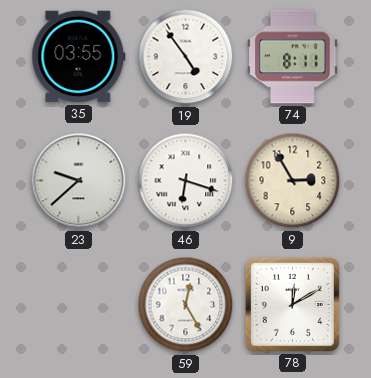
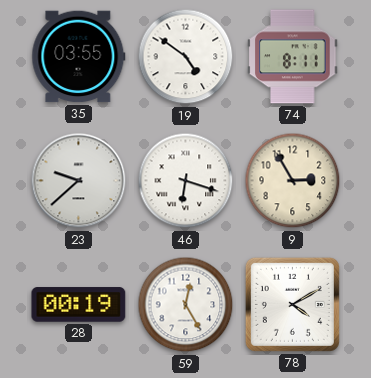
19: 4:54 -> 4:51 (186, 57)
28: none -> 00:19 (79, 305)
78: 12:10 -> 4:10 (292, 304)
